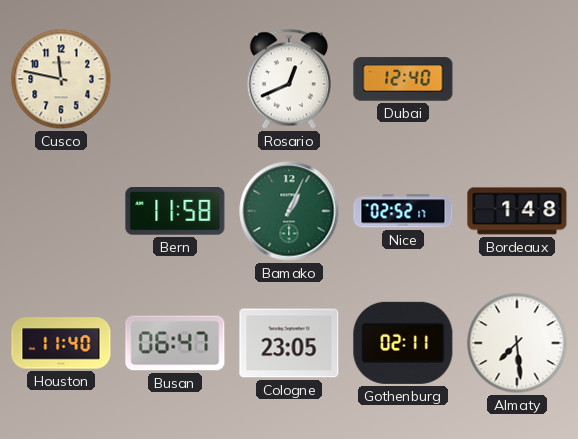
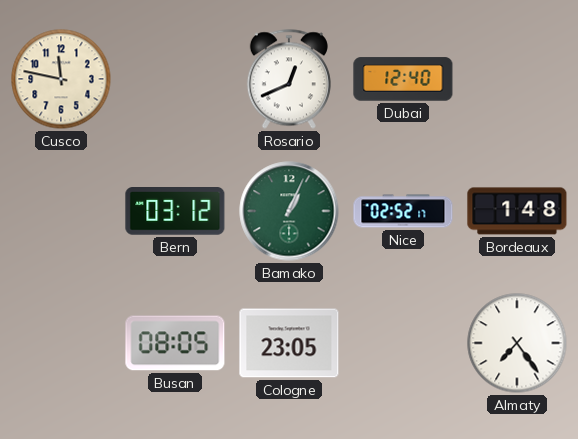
Bern: 11:58 -> 03:12 (175, 212)
Houston: 11:40 -> none (61, 343)
Busan: 06:47 -> 08:05 (175, 343)
Gothenburg: 02:11 -> none (403, 343)
Almaty: 7:29 -> 7:24 (517, 343)
